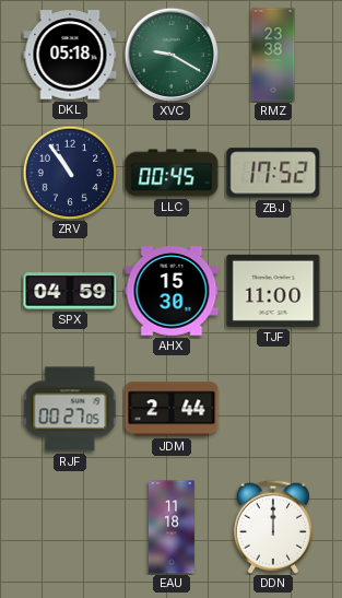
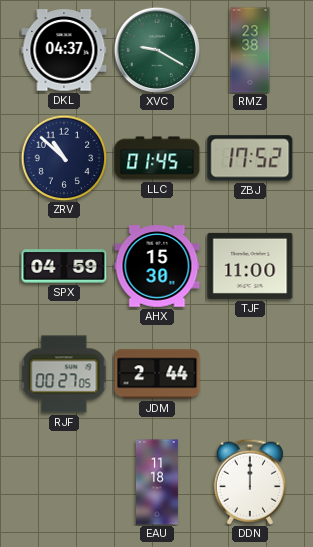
DKL: 05:18 -> 04:37 (64, 50)
ZRV: 10:54 -> 10:52 (64, 158)
LLC: 00:45 -> 01:45 (157, 158)
